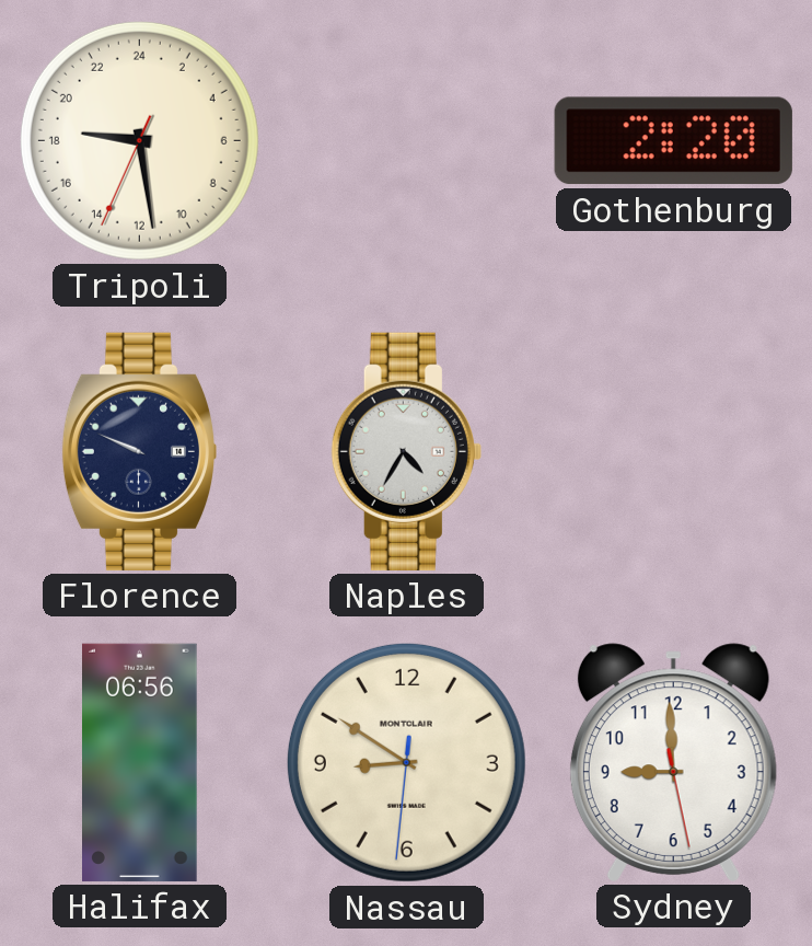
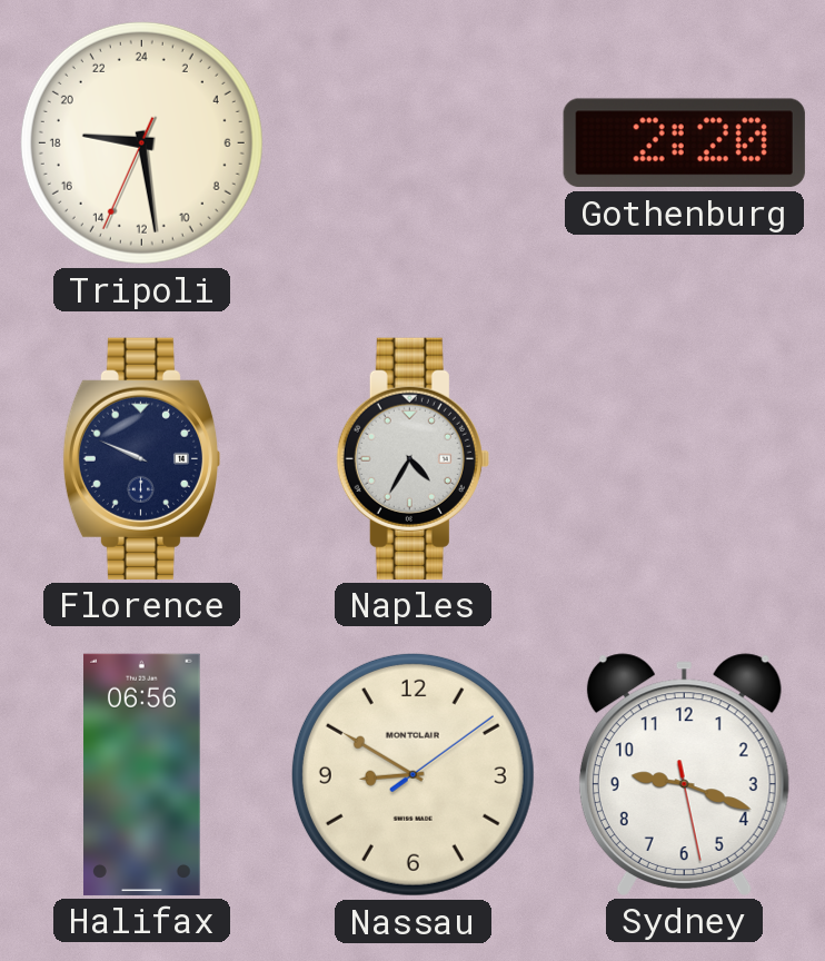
Nassau: 8:50:31 -> 8:50:09 (412, 774)
Sydney: 8:59 -> 9:18 (684, 774)
